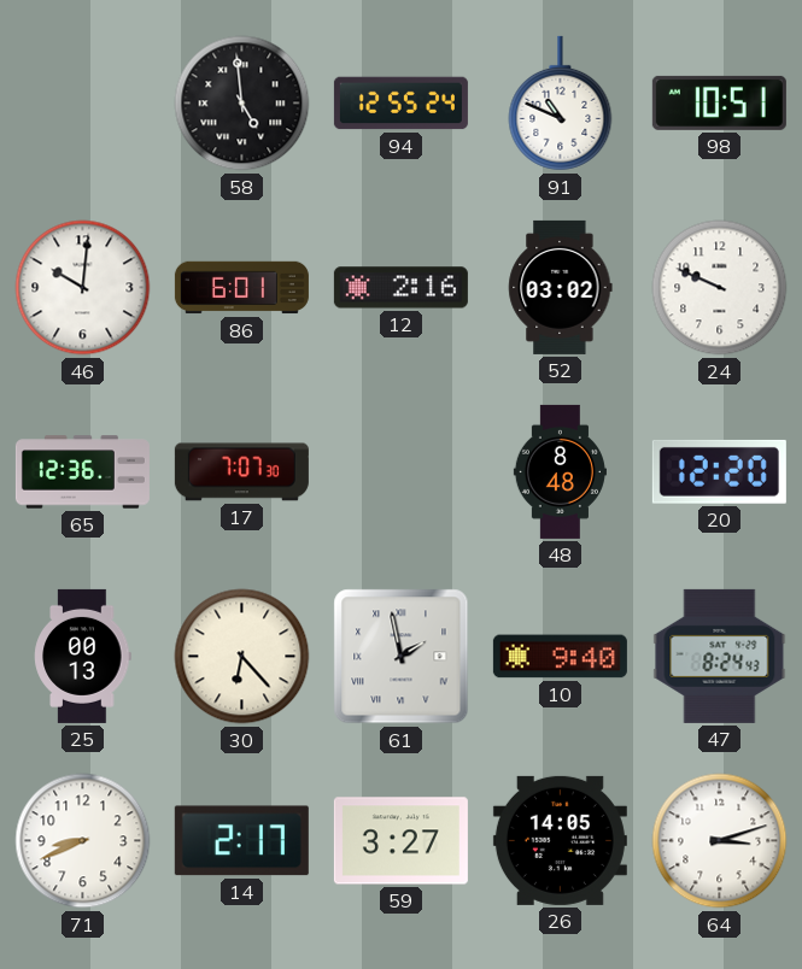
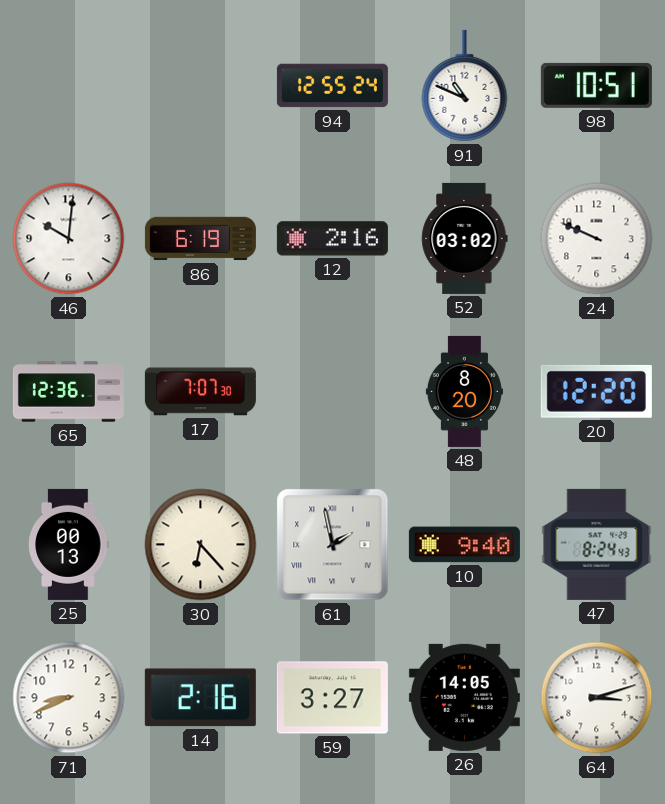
58: 4:59 -> none (242, 104)
86: 6:01 -> 6:19 (200, 239)
48: 8:48 -> 8:20 (464, 391)
14: 2:17 -> 2:16 (200, 698)
